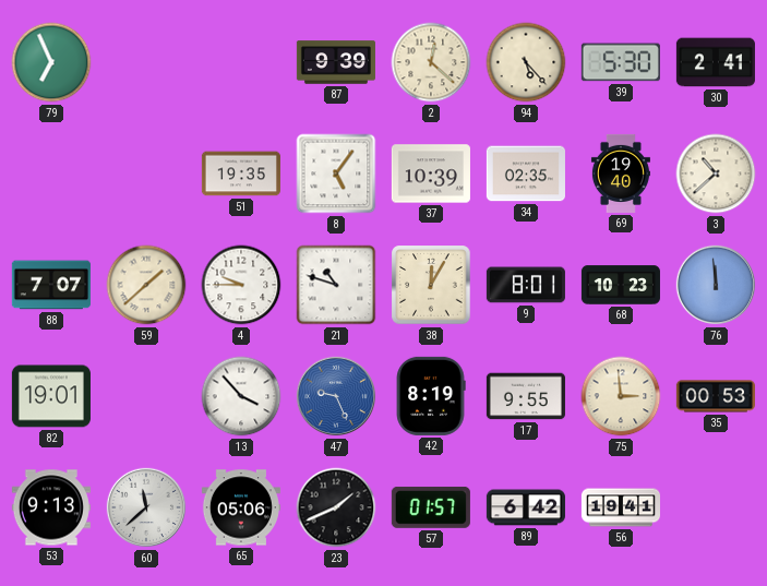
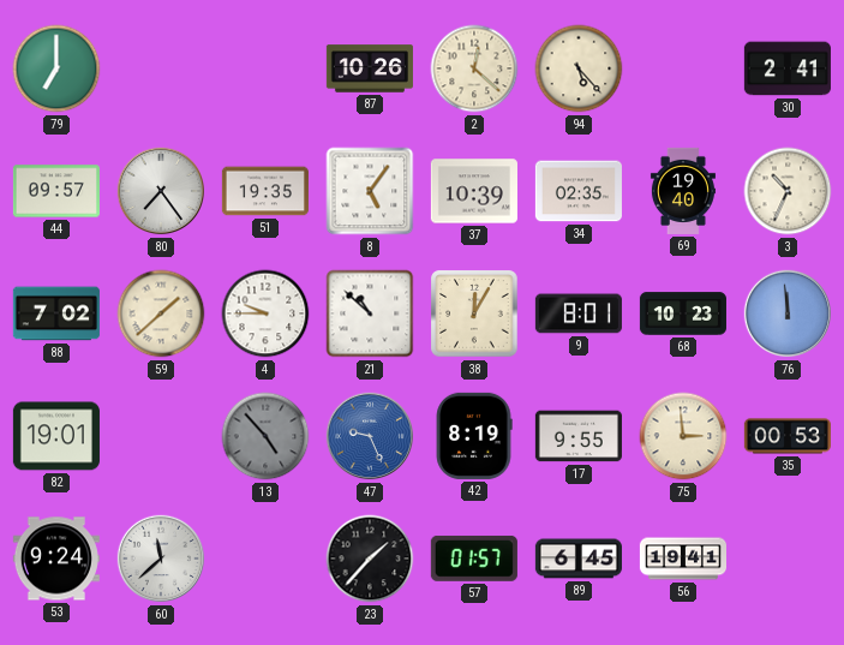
79: 6:56 -> 7:00 (56, 68)
87: 9:39 -> 10:26 (370, 68)
39: 5:30 -> none (621, 62)
44: none -> 09:57 (56, 191)
80: none -> 7:24 (161, 191)
3: 10:38 -> 10:34 (788, 191)
88: 7:07 -> 7:02 (56, 313)
21: 10:48 -> 10:52 (370, 313)
13: 3:53 -> 4:53 (265, 436)
13 dial: white -> grey (265, 436)
53: 9:13 -> 9:24 (56, 559)
65: 05:06 -> none (241, 507)
23: 1:41 -> 1:37 (370, 559)
89: 6:42 -> 6:45 (579, 559)
